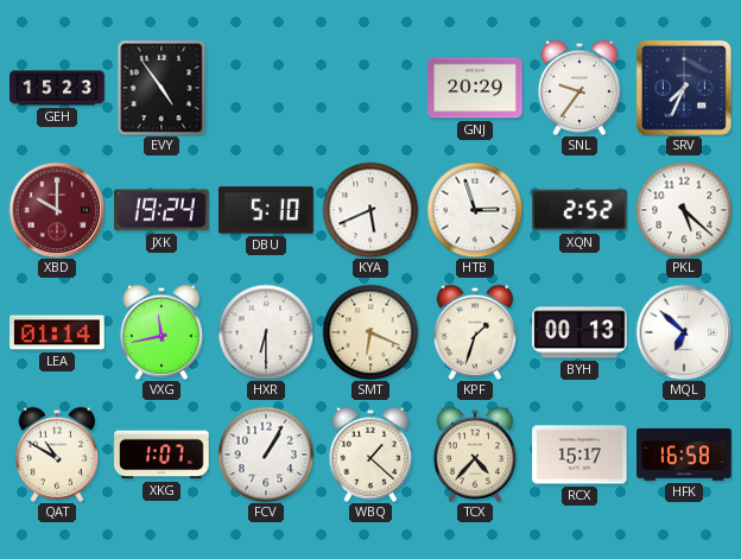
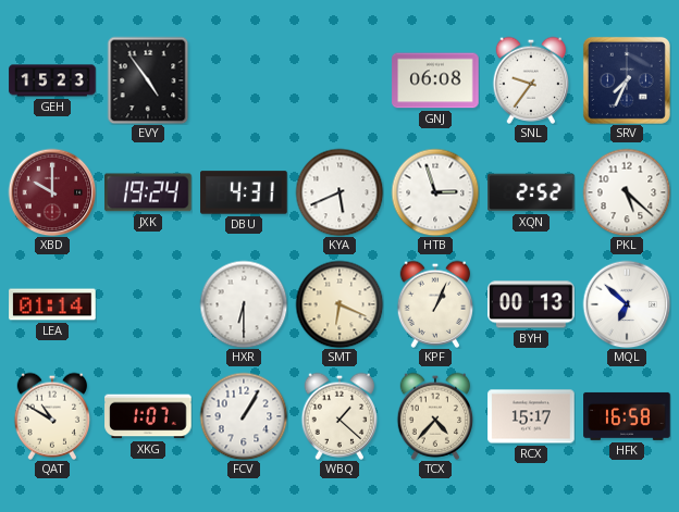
GNJ: 20:29 -> 06:08 (435, 80)
DBU: 5:10 -> 4:31 (244, 192)
VXG: 11:43 -> none (161, 332)
KPF: 1:33 -> 1:04 (435, 304)
